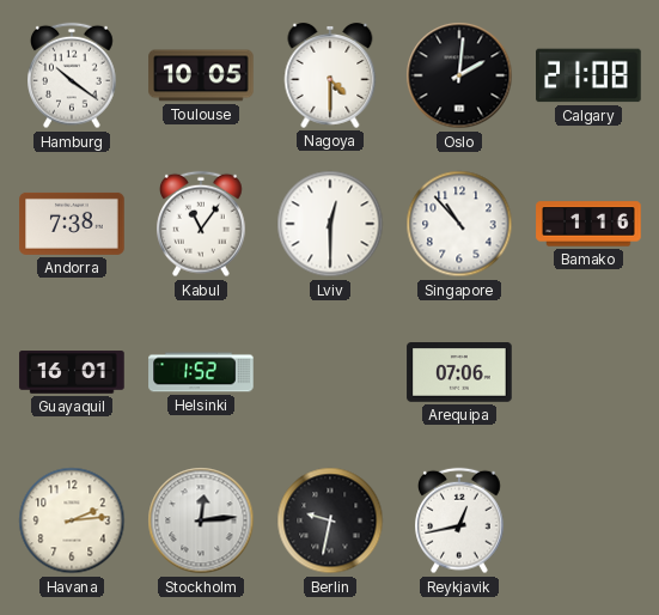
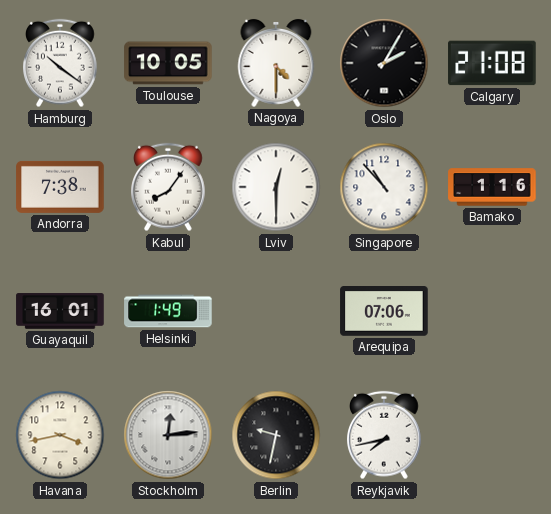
Oslo: 2:01 -> 2:05 (384, 63)
Kabul: 11:06 -> 8:06 (169, 187)
Helsinki: 1:52 -> 1:49 (168, 311)
Havana: 2:14 -> 3:43 (60, 435)
Reykjavik: 12:43 -> 7:43 (385, 435)
